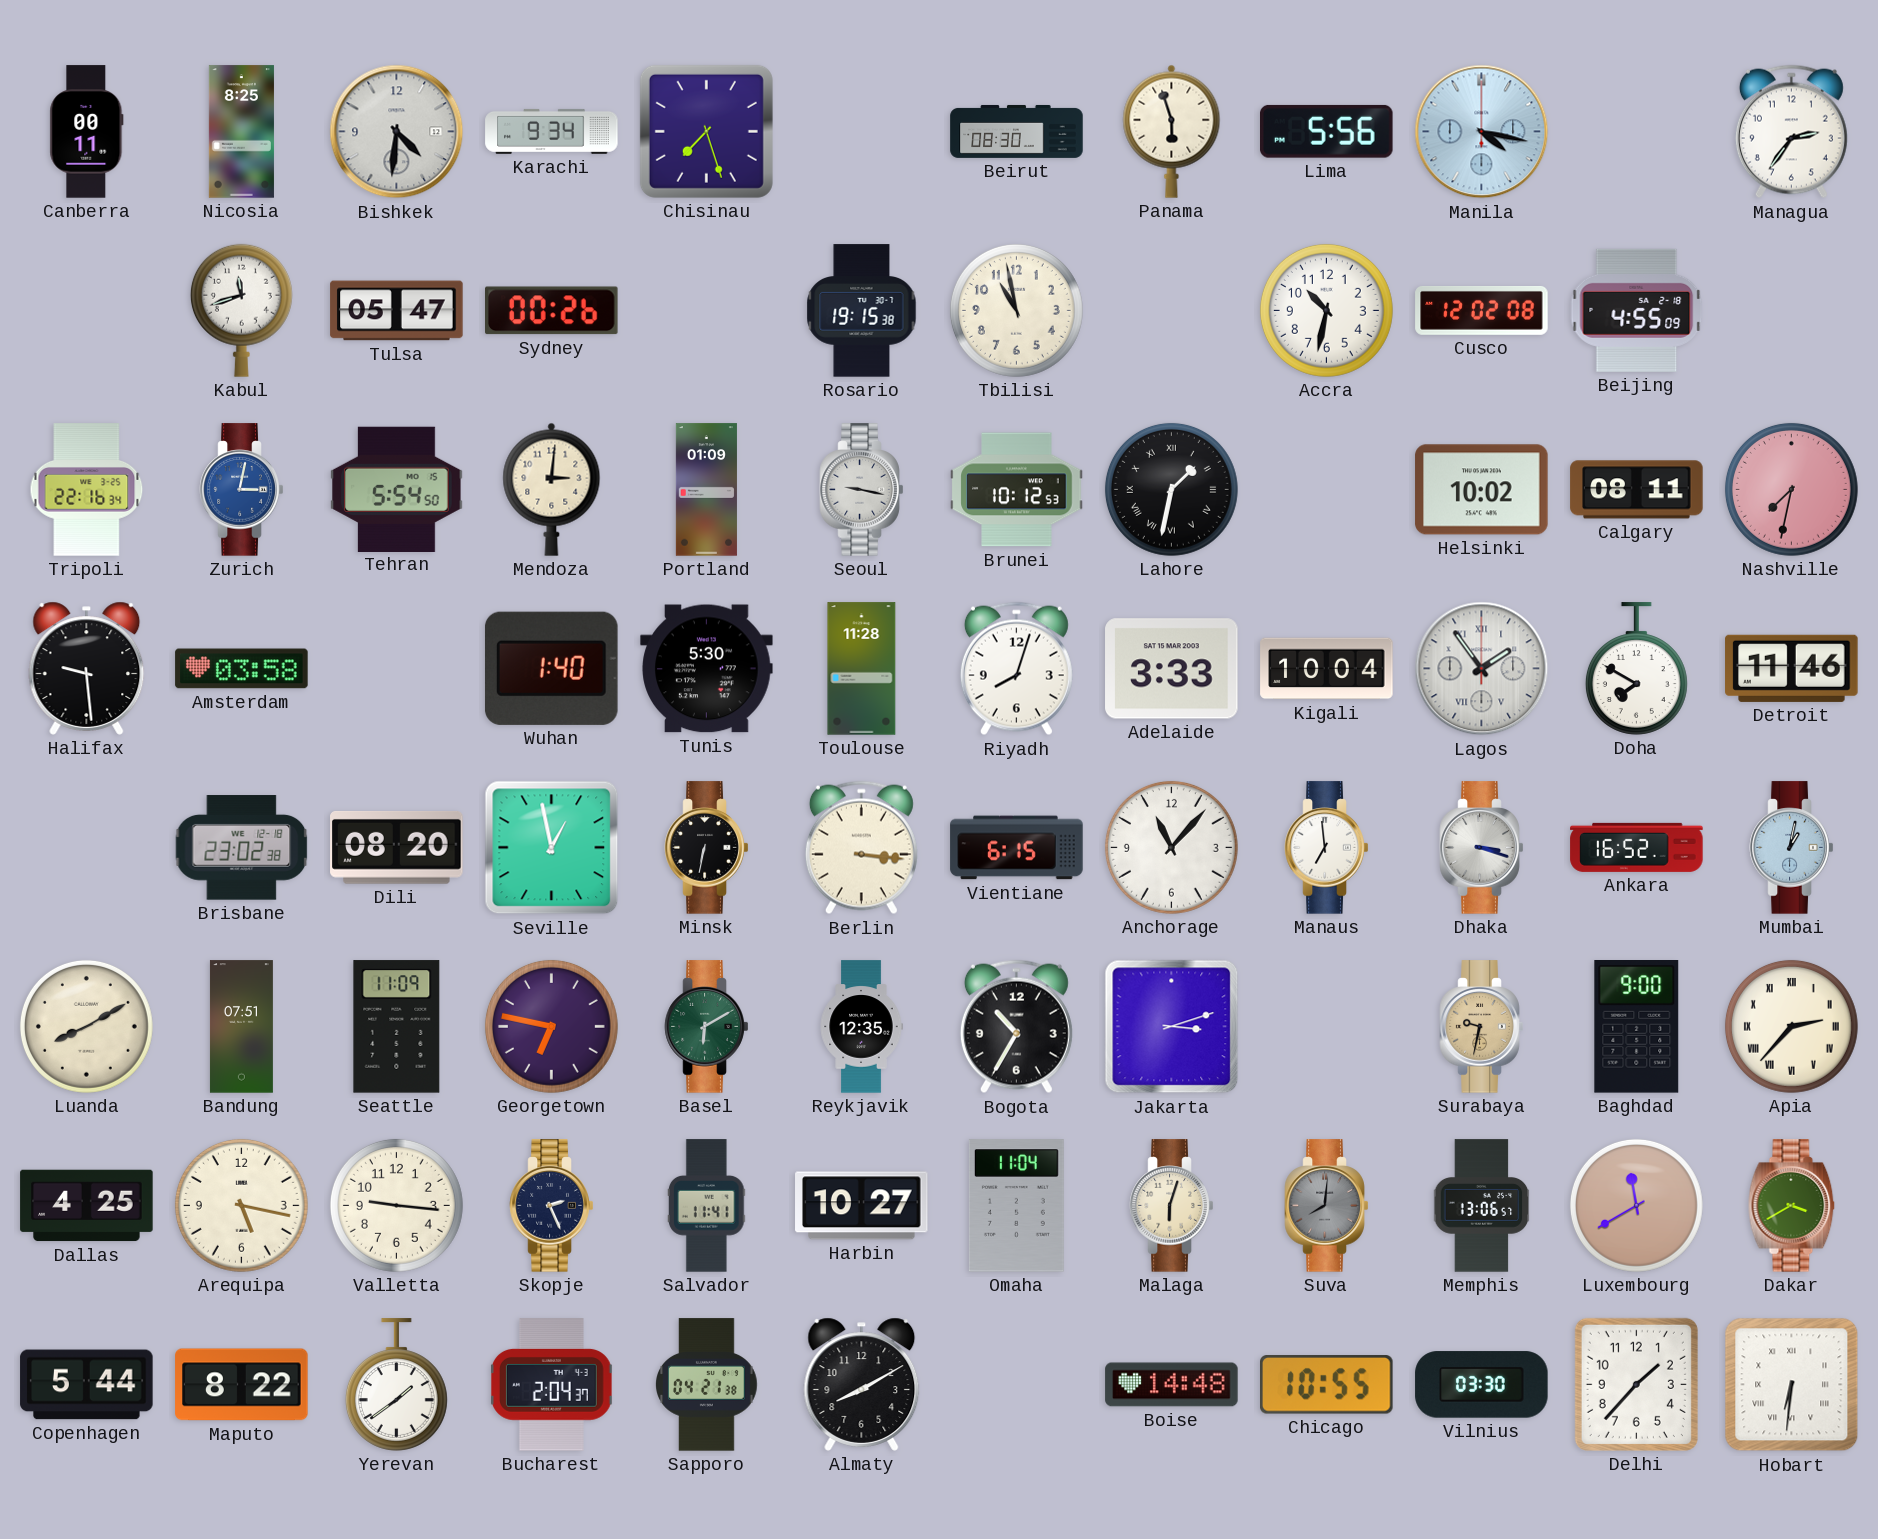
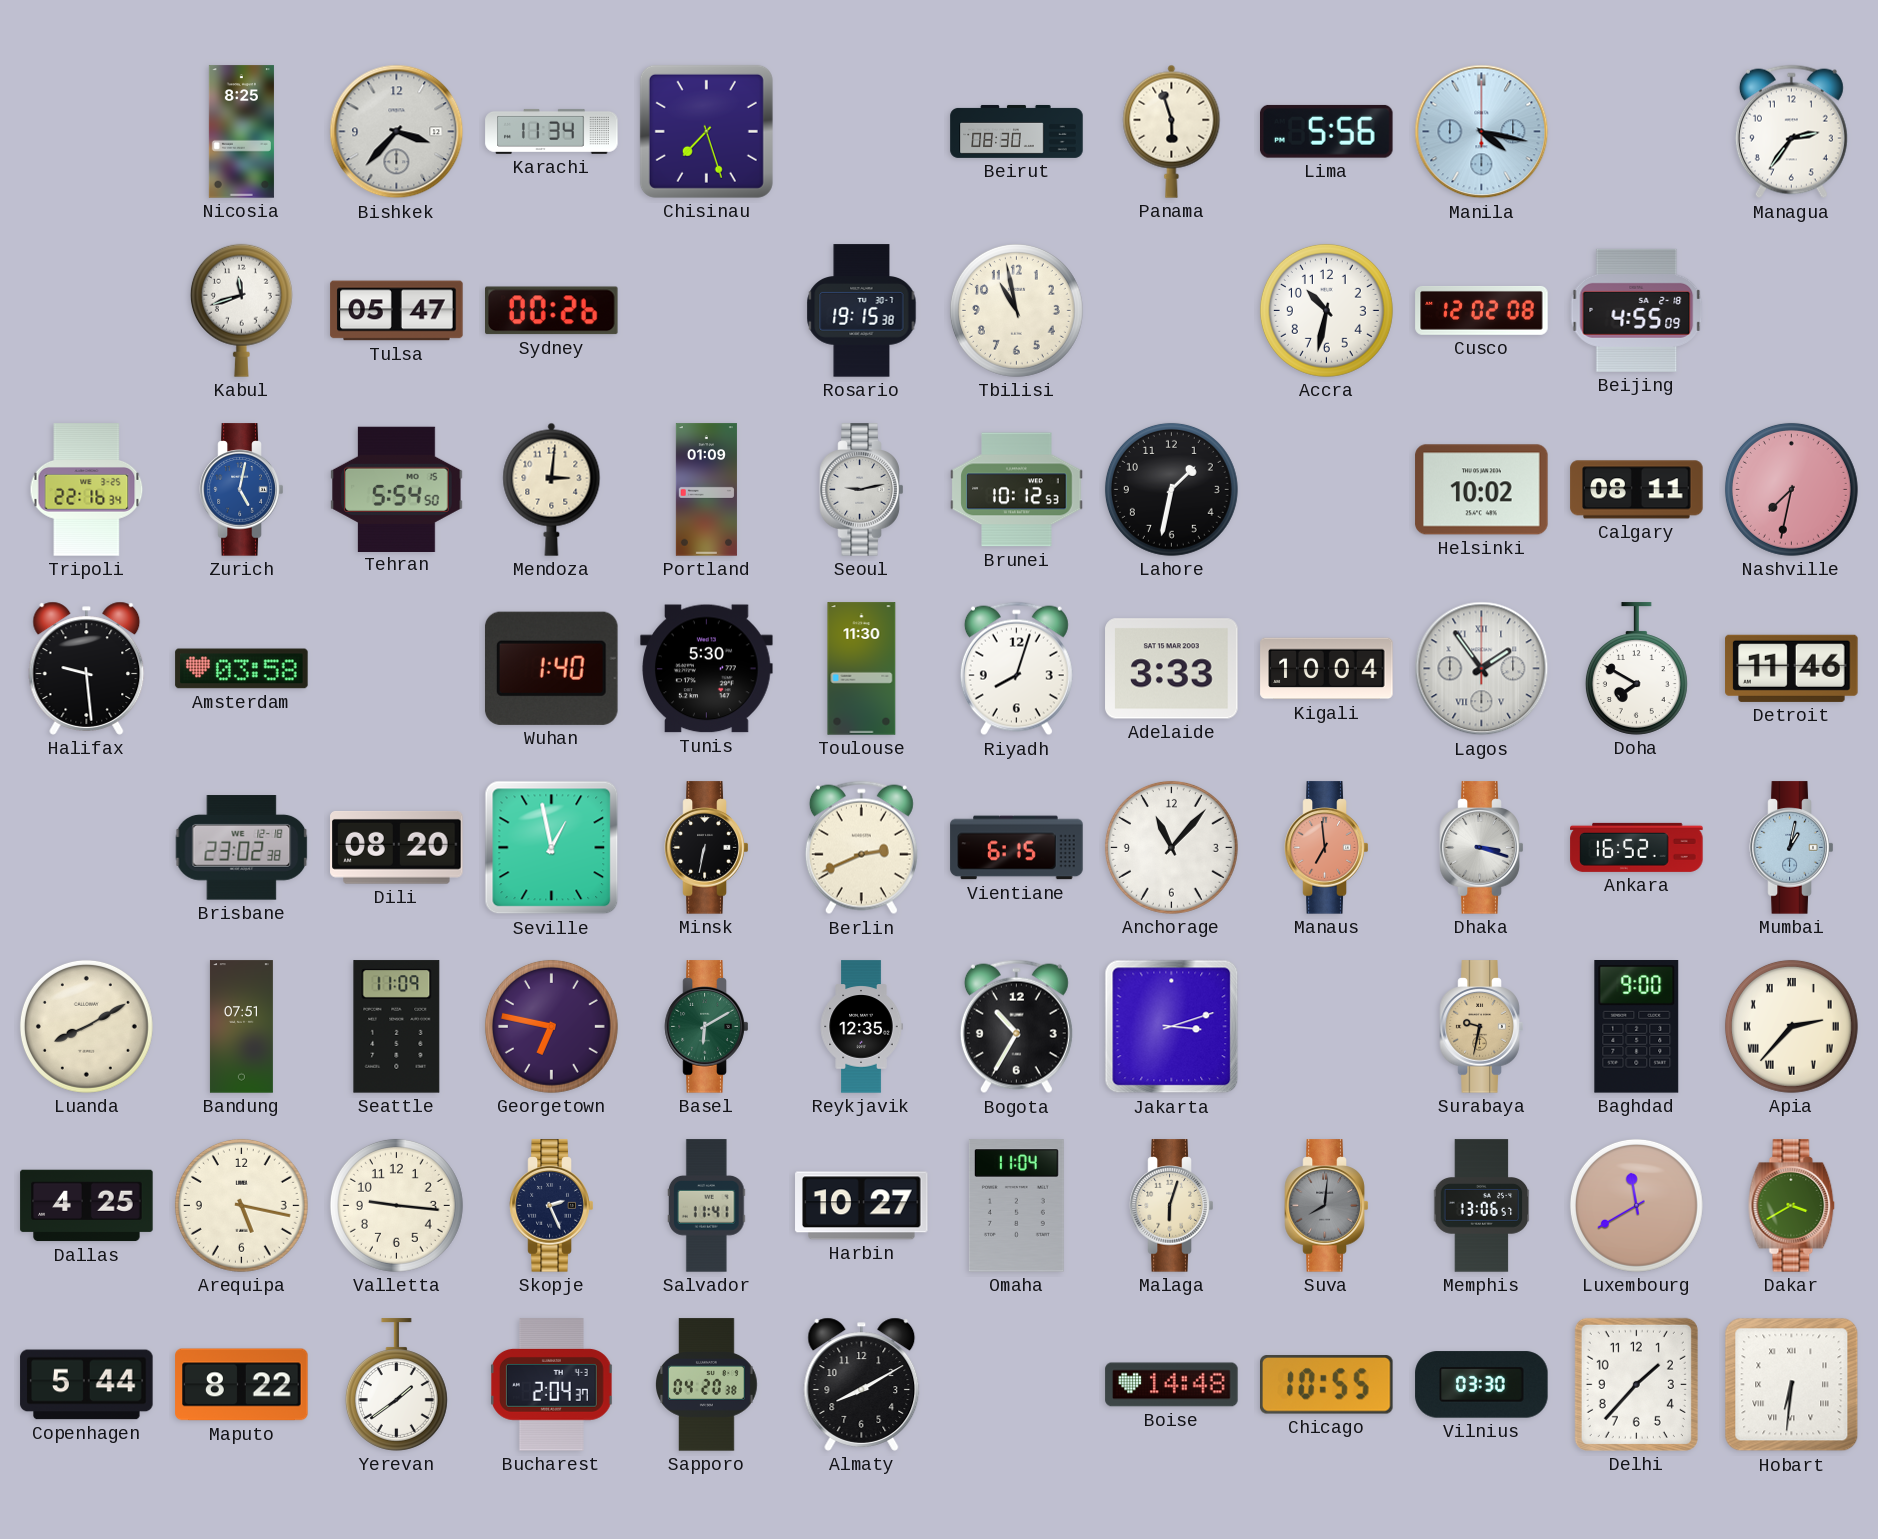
Canberra: 00:11 -> none (87, 132)
Bishkek: 4:31 -> 3:37 (397, 132)
Karachi: 9:34 -> 11:34 (552, 131)
Zurich: 3:02 -> 5:02 (242, 490)
Seoul: 9:17 -> 9:13 (862, 490)
Lahore numerals: Roman -> Arabic (1171, 489)
Toulouse: 11:28 -> 11:30 (862, 669)
Berlin: 3:16 -> 2:41 (861, 848)
Manaus dial: white -> salmon (1327, 848)
Sapporo: 04:21 -> 04:20 (707, 1385)
